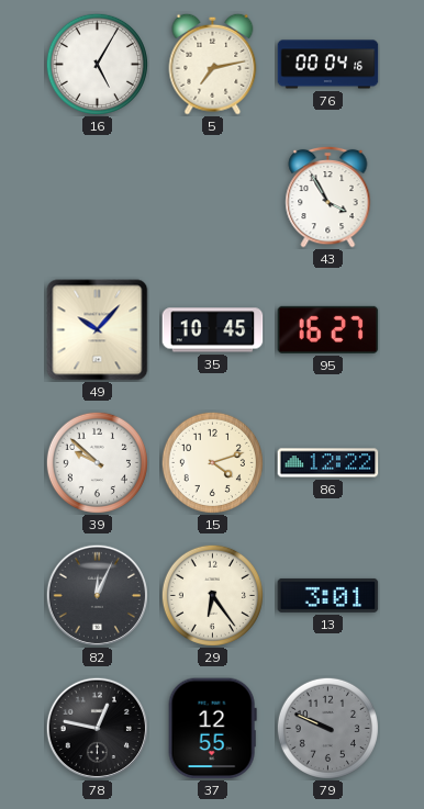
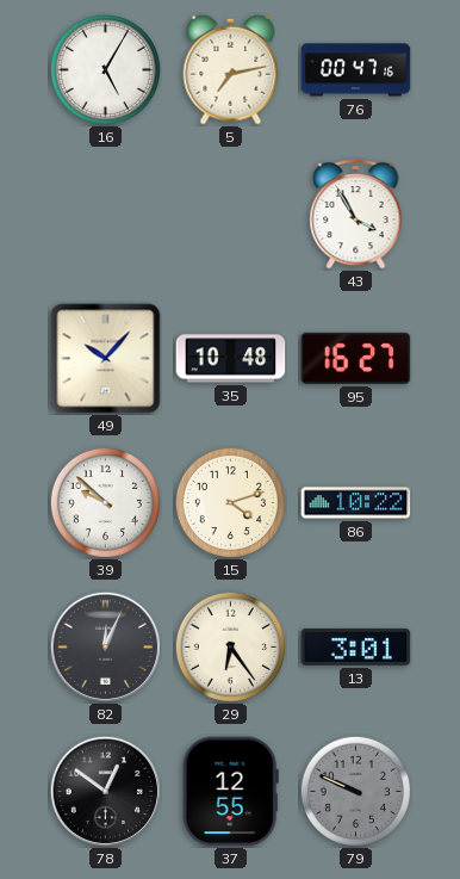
76: 00:04 -> 00:47 (356, 70)
35: 10:45 -> 10:48 (231, 359)
86: 12:22 -> 10:22 (356, 503)
78: 12:47 -> 12:51 (105, 791)
